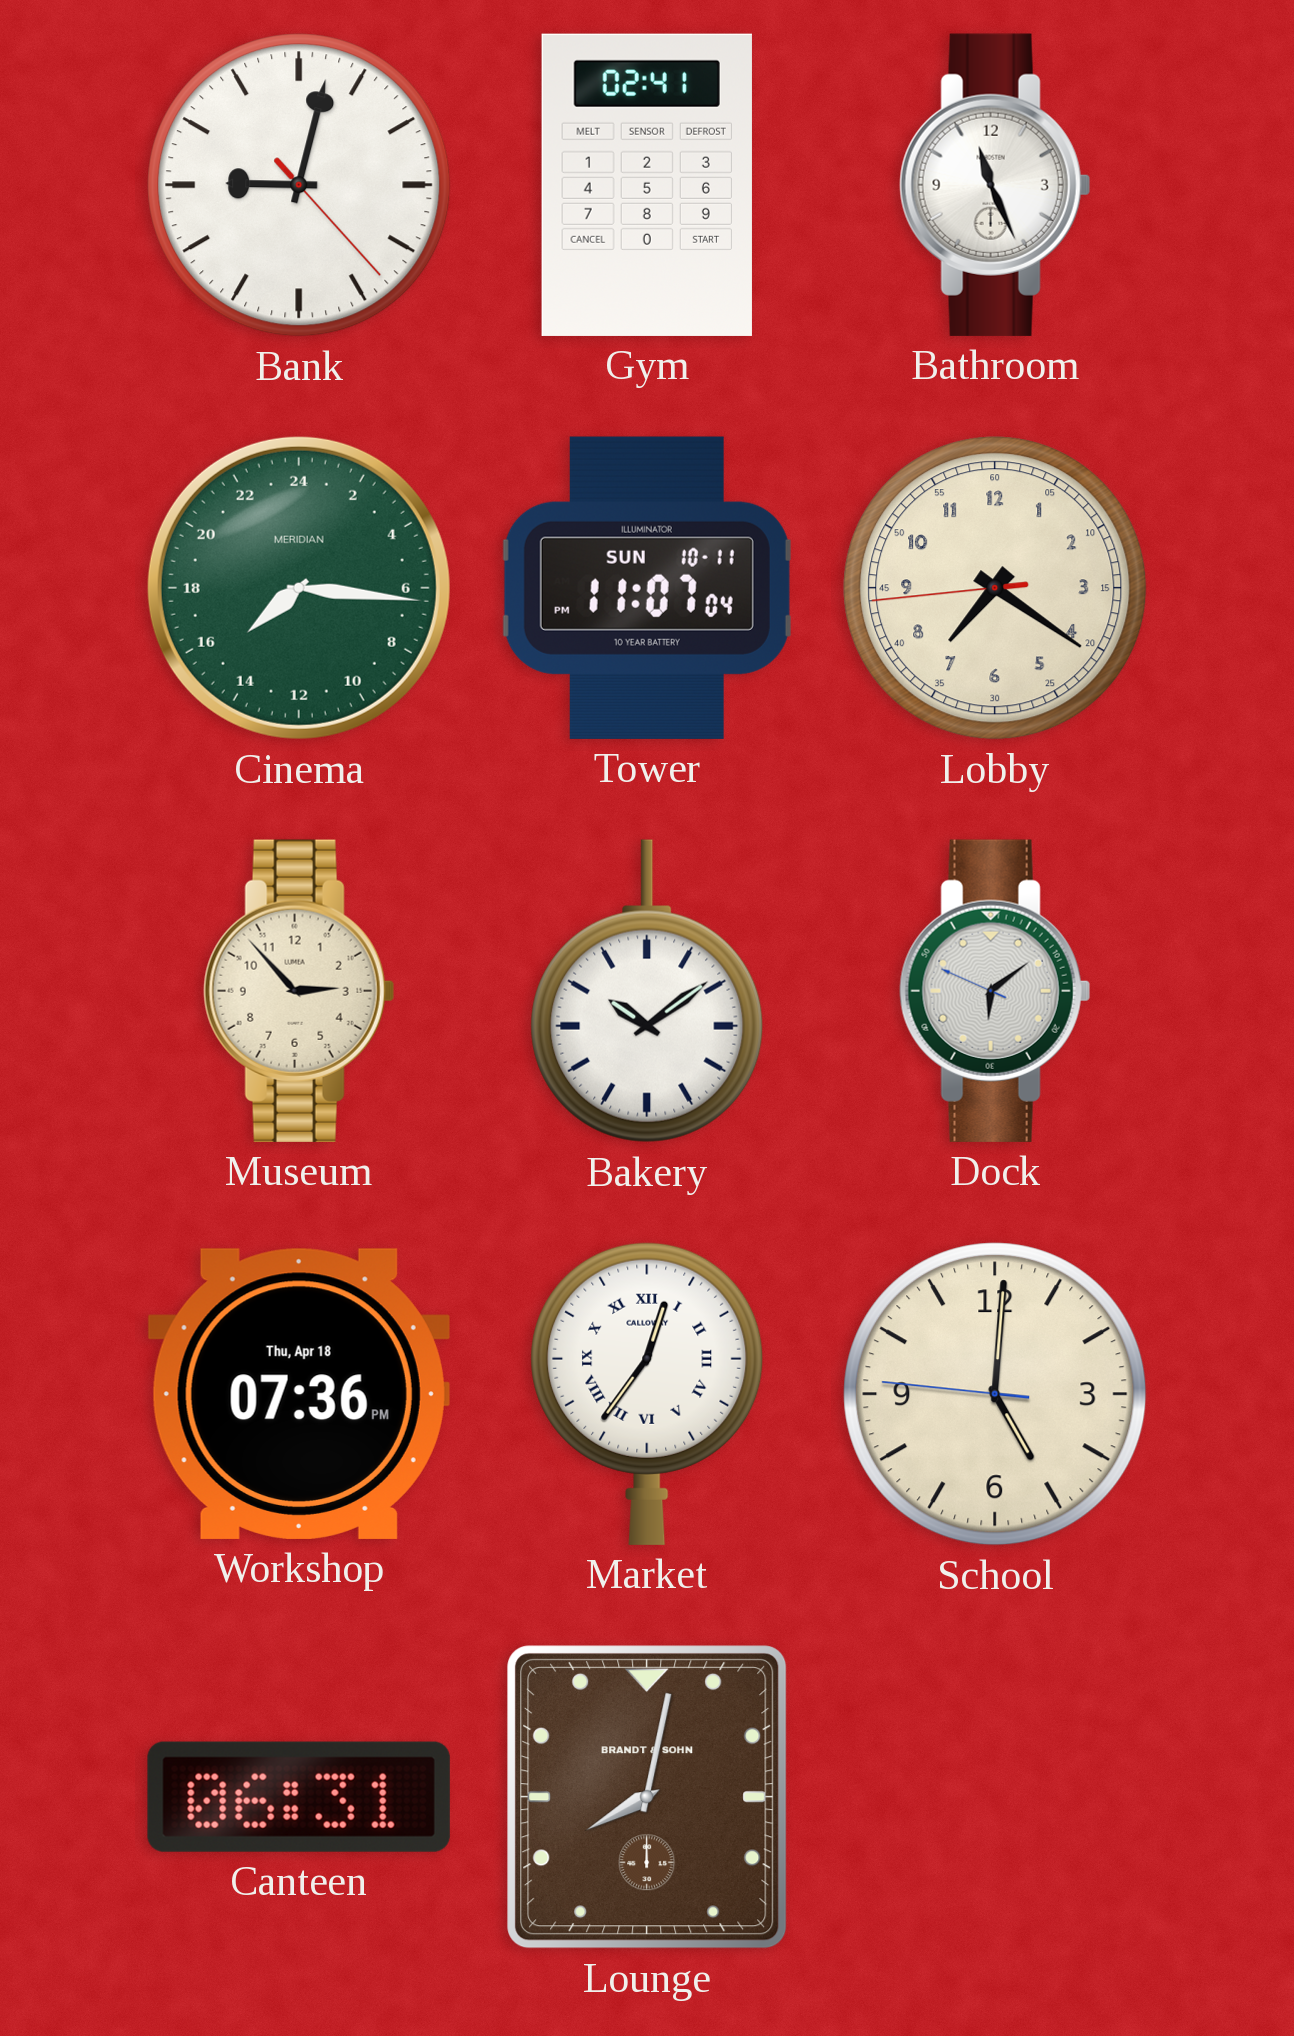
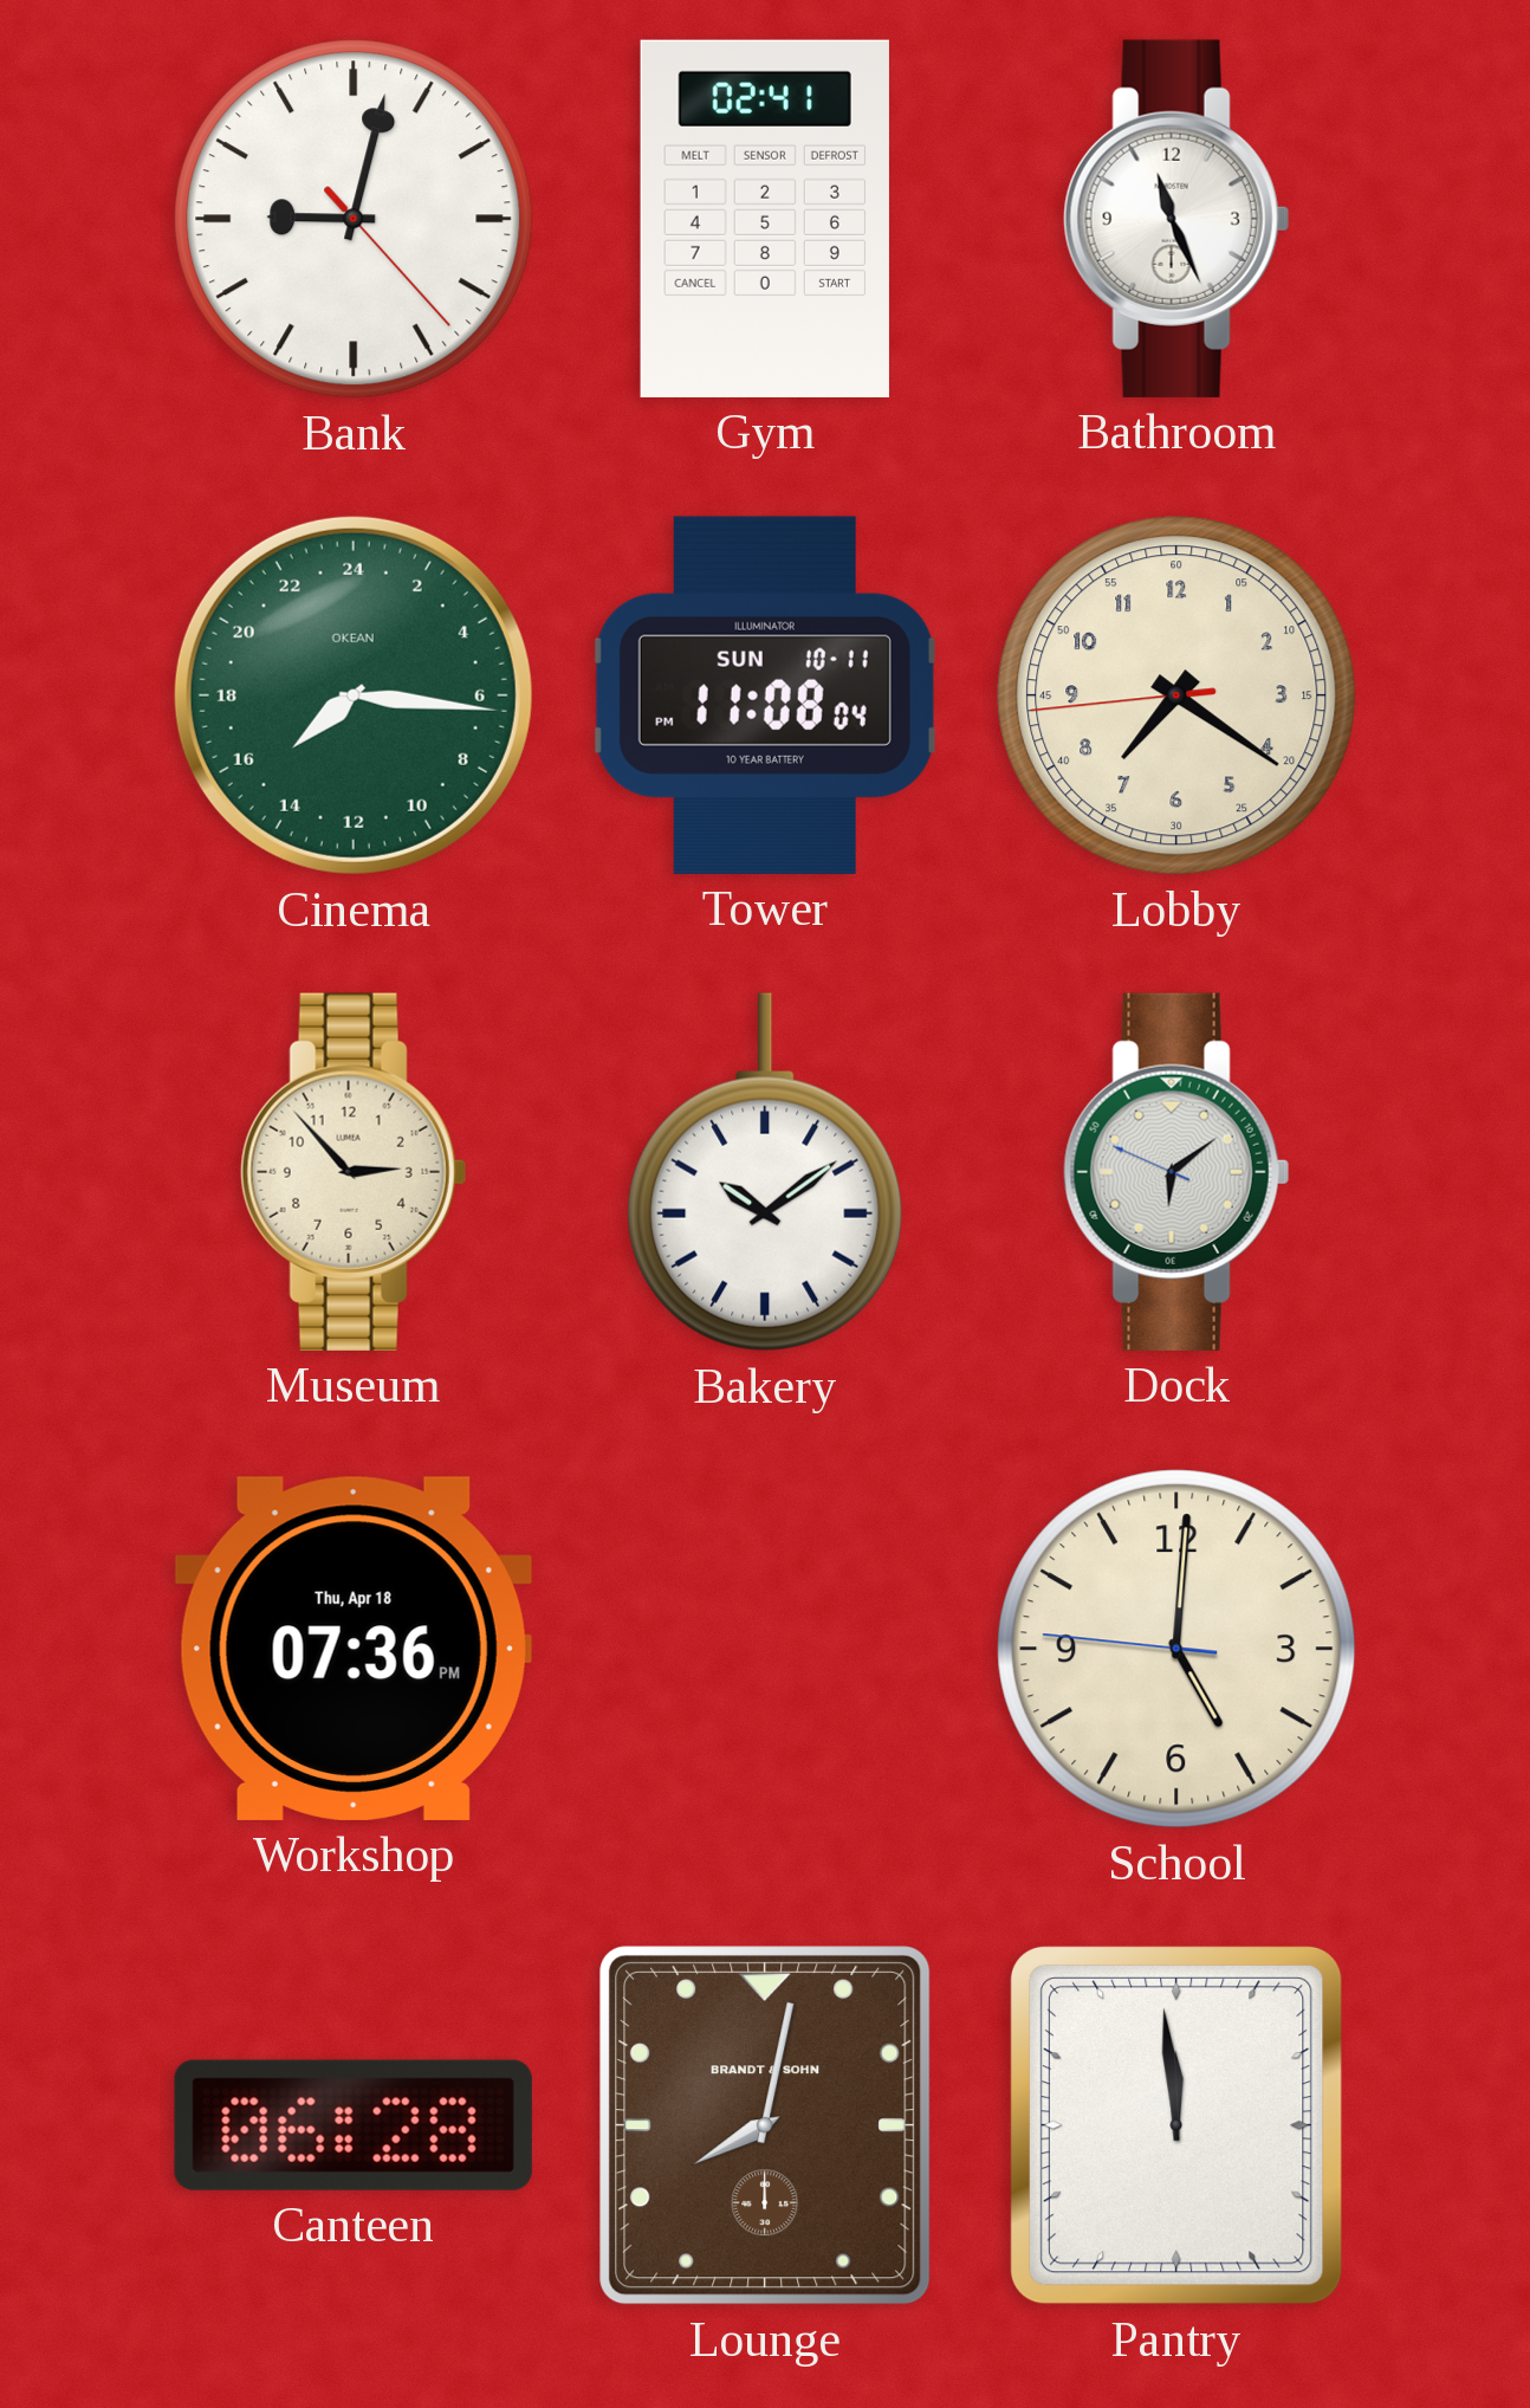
Cinema brand: MERIDIAN -> OKEAN (354, 695)
Tower: 11:07 -> 11:08 (765, 695)
Market: 12:36 -> none (647, 1393)
Canteen: 06:31 -> 06:28 (354, 2125)
Pantry: none -> 11:59 (1176, 2125)
